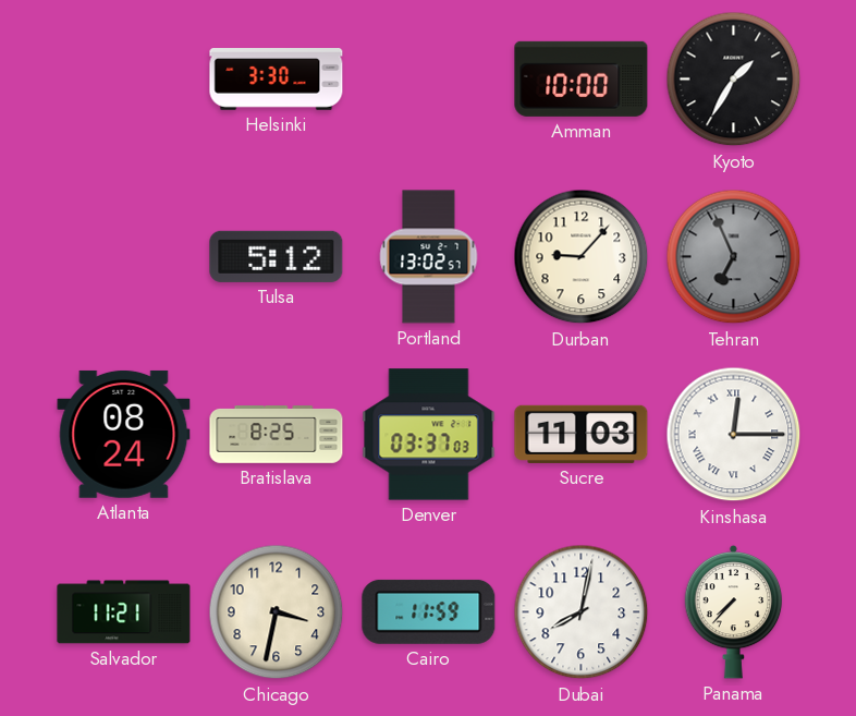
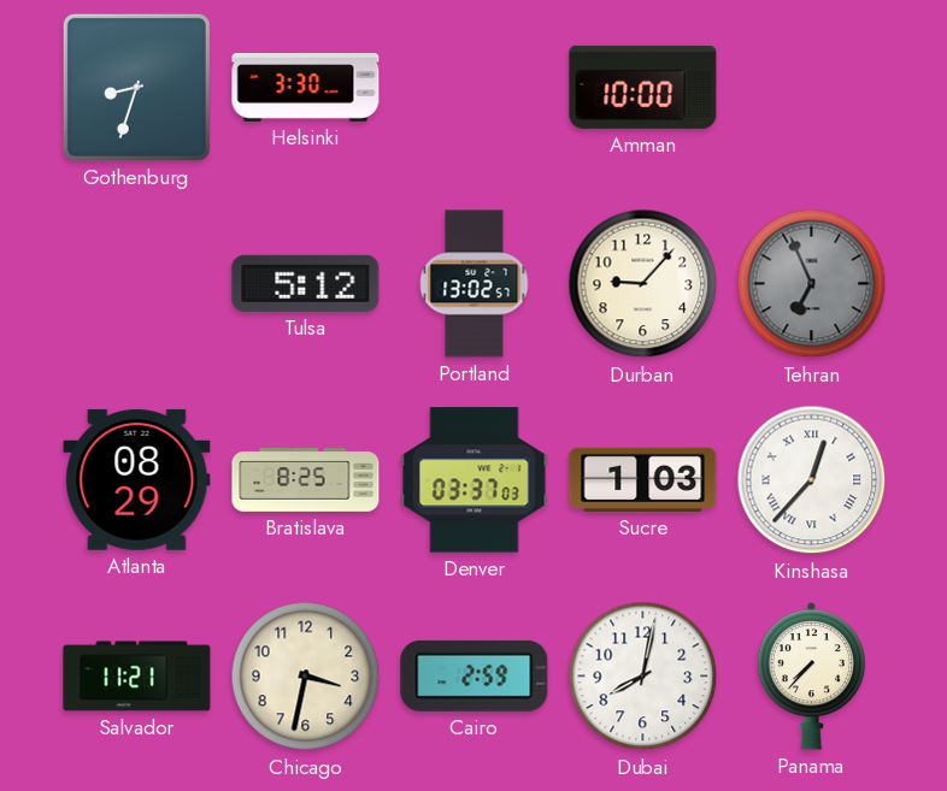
Gothenburg: none -> 8:33 (136, 87)
Kyoto: 1:35 -> none (734, 80)
Atlanta: 08:24 -> 08:29 (137, 479)
Sucre: 11:03 -> 1:03 (643, 479)
Kinshasa: 12:15 -> 12:37 (812, 480)
Cairo: 11:59 -> 2:59 (475, 675)
